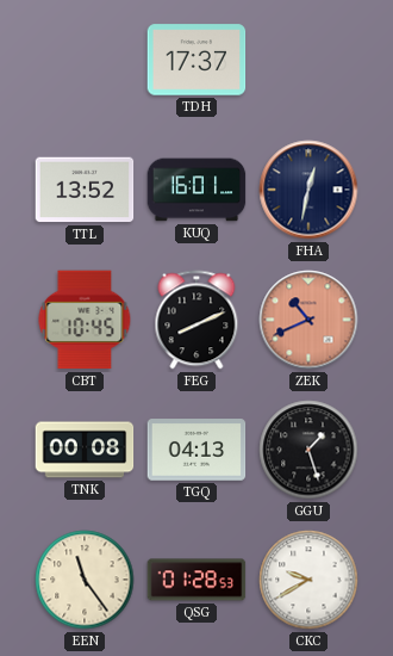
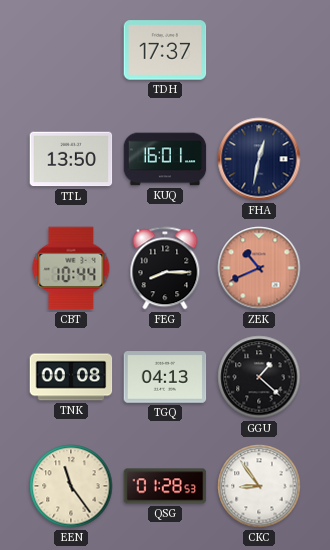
TTL: 13:52 -> 13:50 (71, 159)
CBT: 10:45 -> 10:44 (71, 268)
FEG: 8:11 -> 8:15 (165, 268)
GGU: 1:27 -> 1:22 (259, 377)
CKC: 9:40 -> 8:54 (259, 486)
